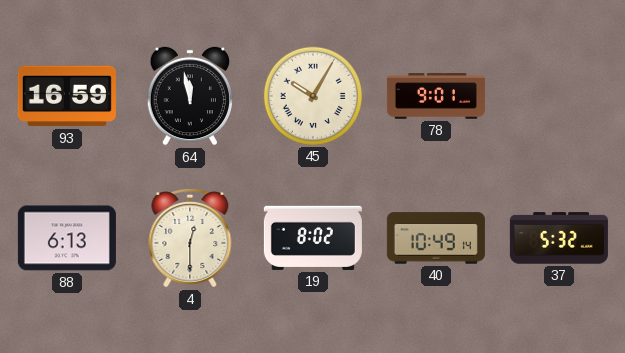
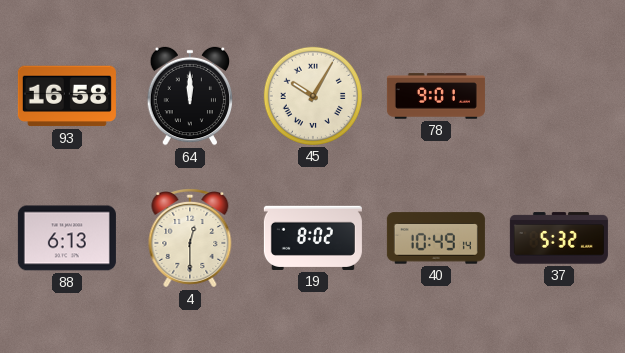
93: 16:59 -> 16:58 (67, 96)
64: 11:58 -> 12:00 (189, 96)
